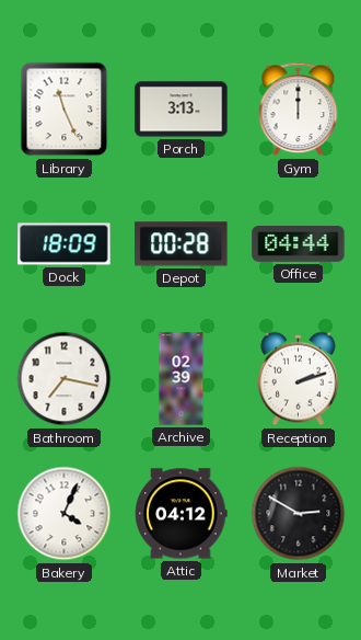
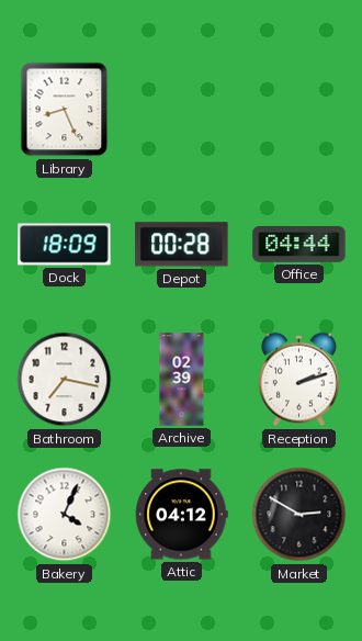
Library: 11:26 -> 8:26 (65, 110)
Porch: 3:13 -> none (182, 110)
Gym: 12:00 -> none (299, 110)
